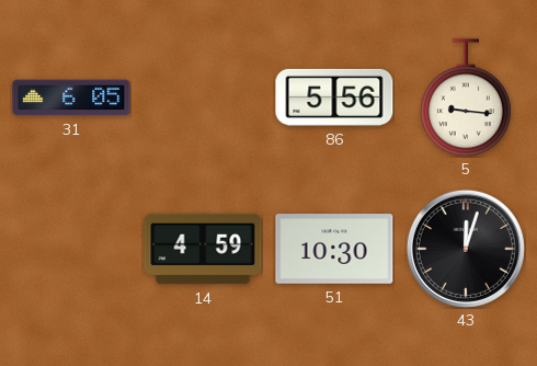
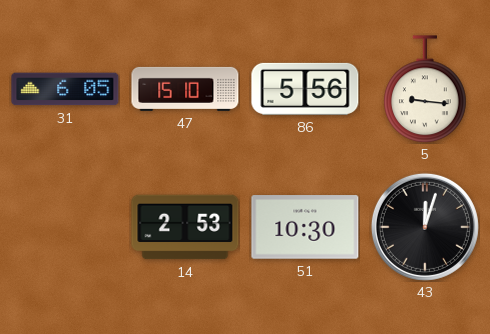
47: none -> 15:10 (185, 89)
14: 4:59 -> 2:53 (185, 227)
